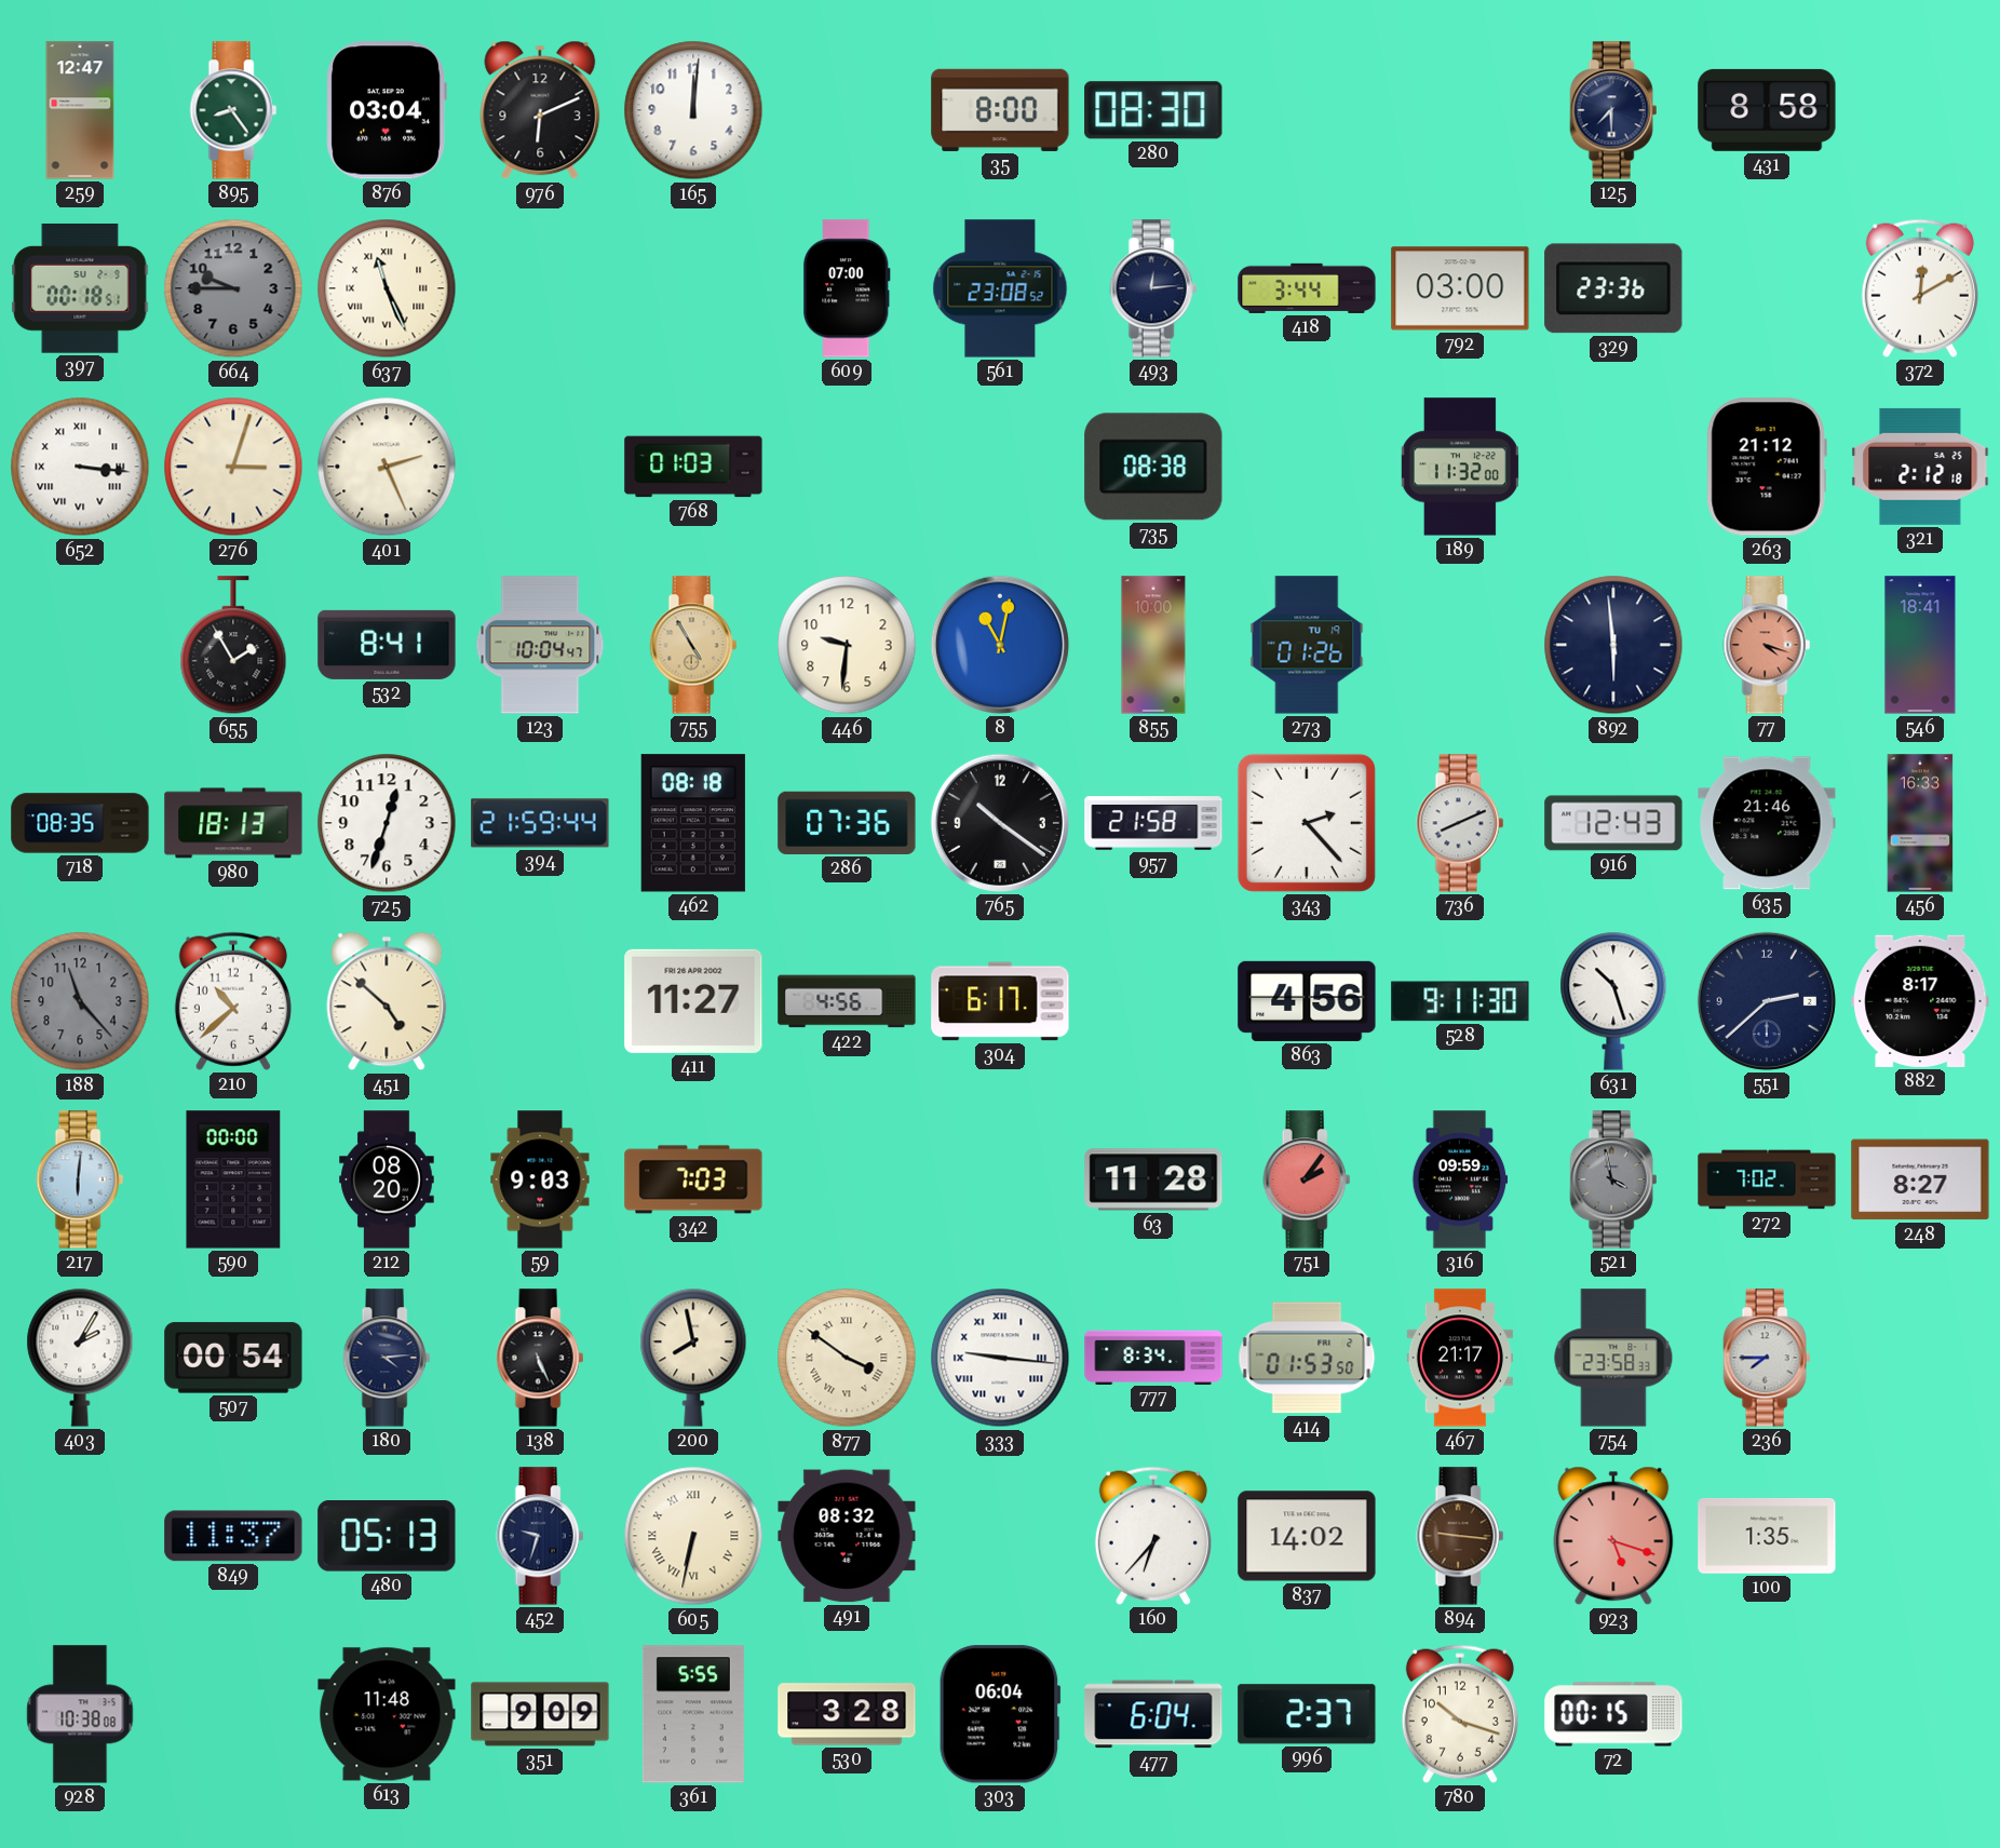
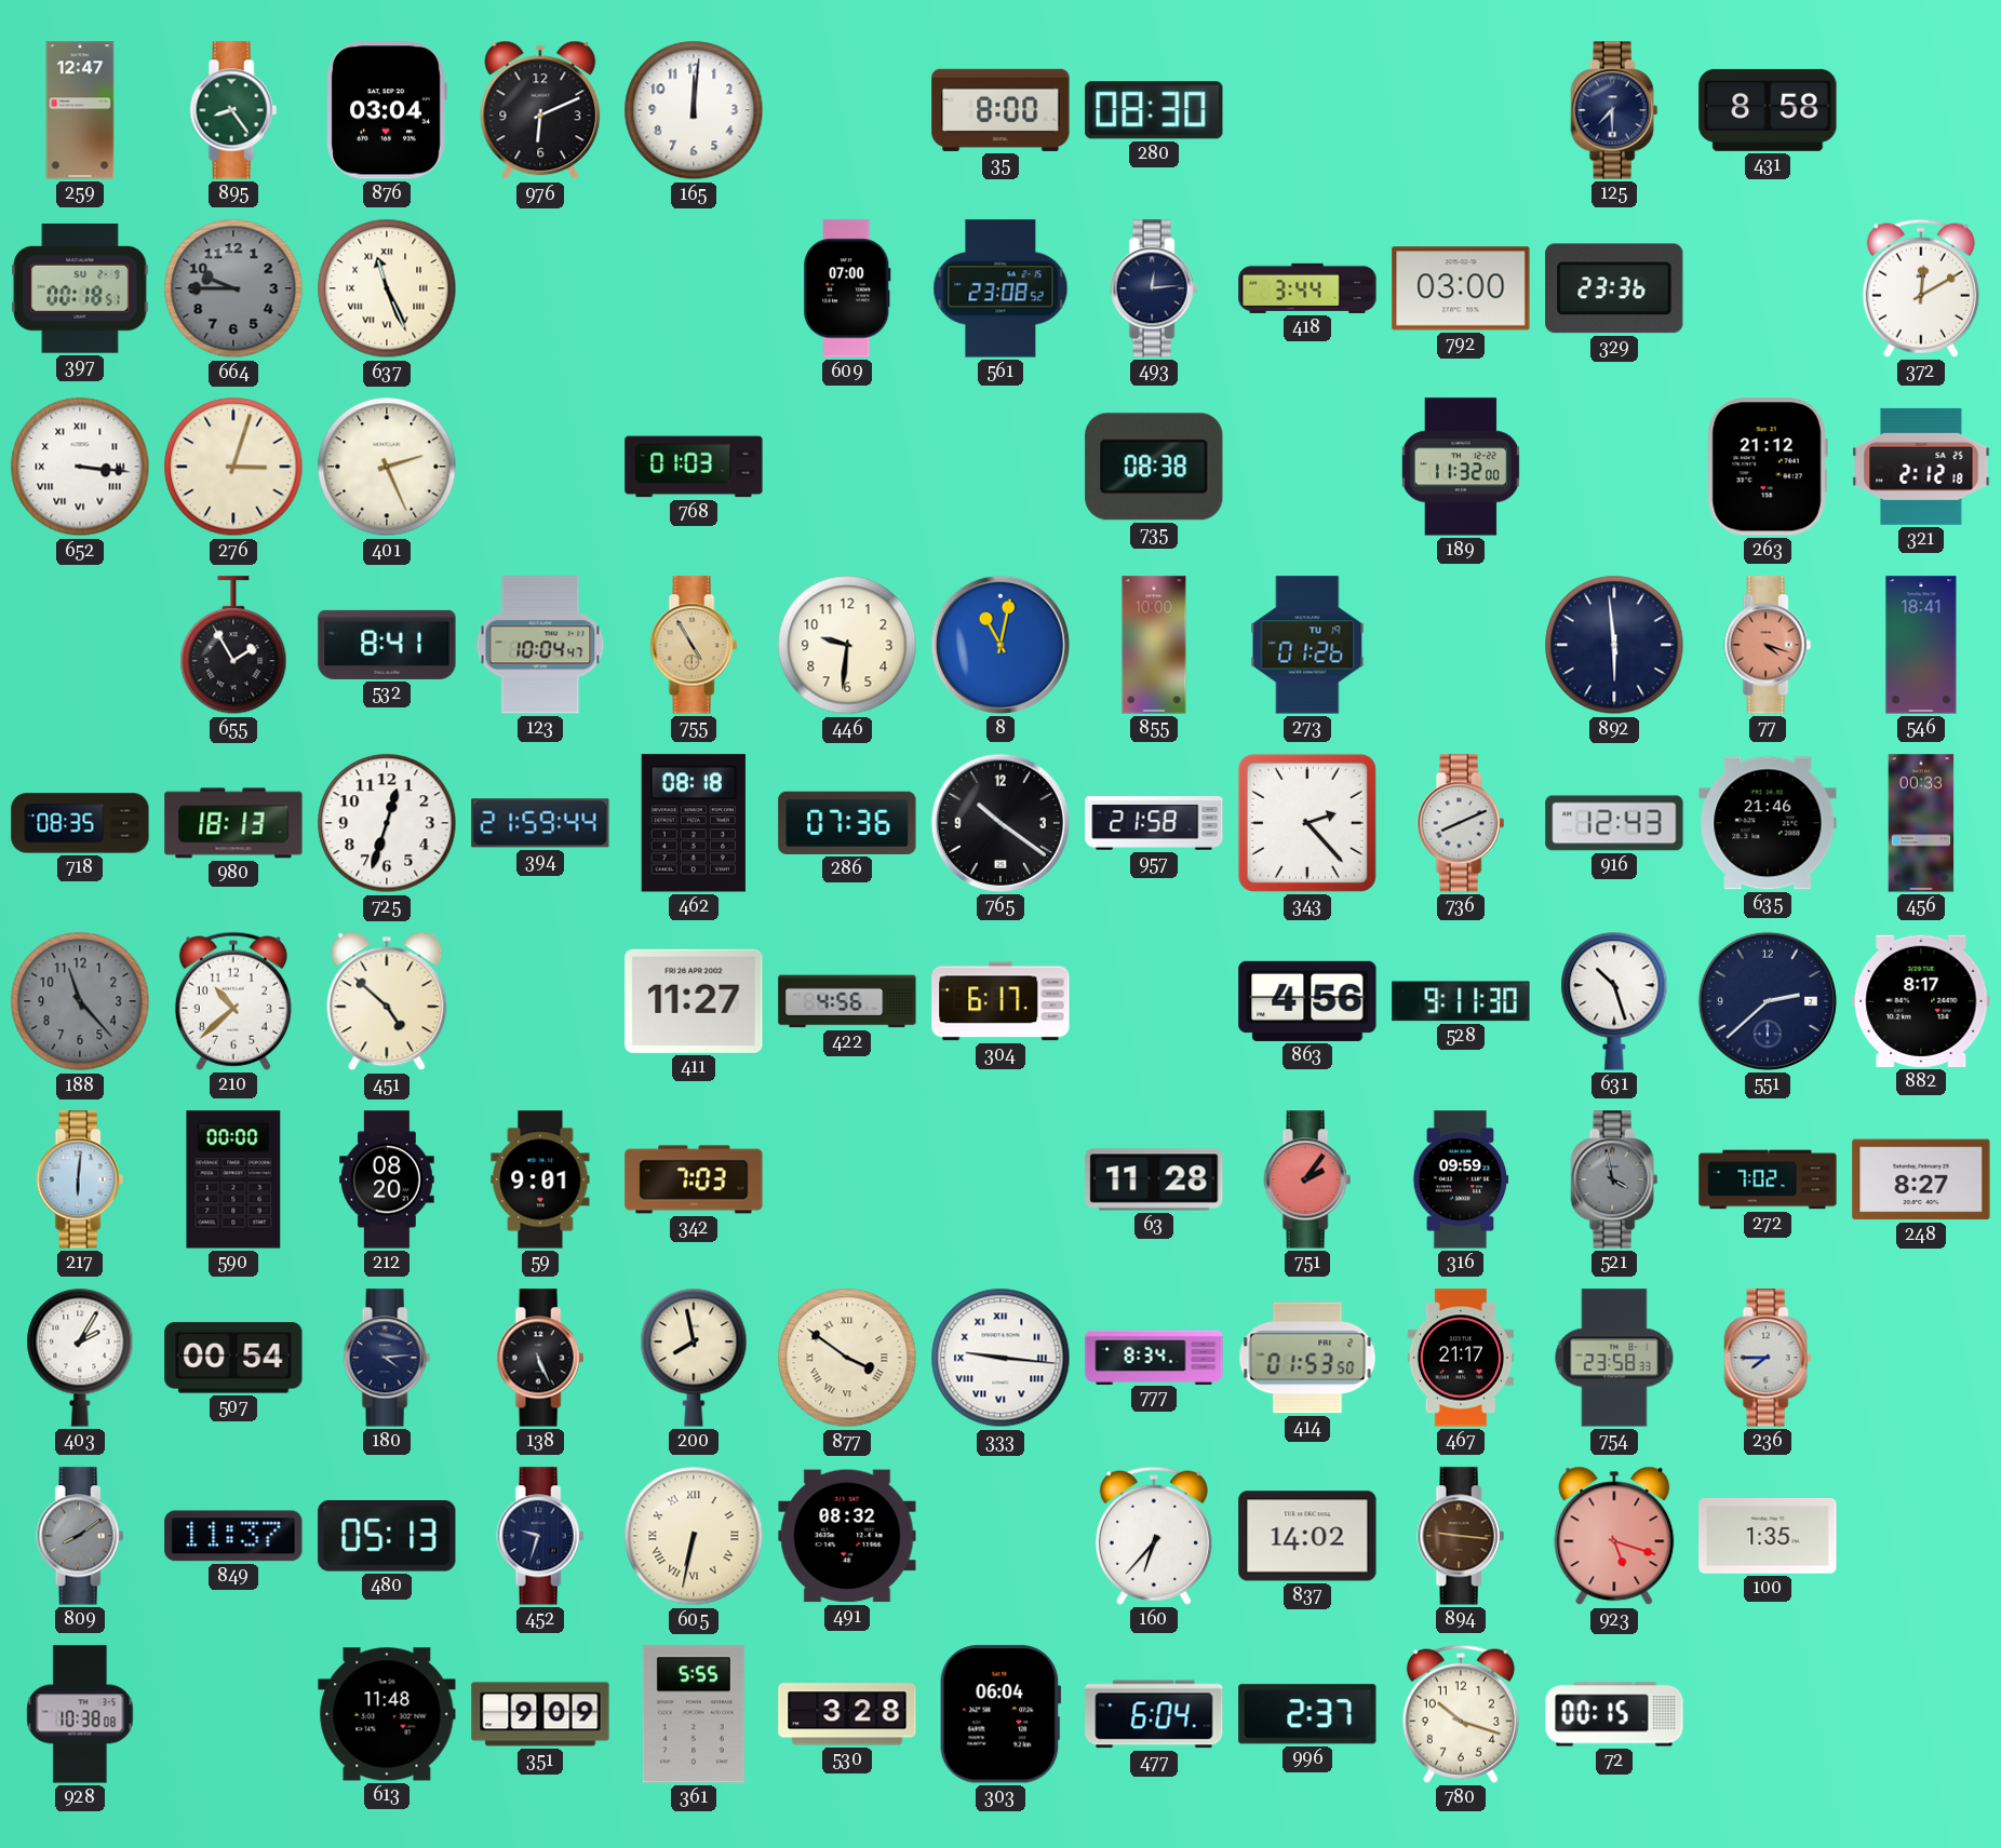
456: 16:33 -> 00:33 (1921, 823)
59: 9:03 -> 9:01 (540, 1179)
809: none -> 8:09 (80, 1536)
